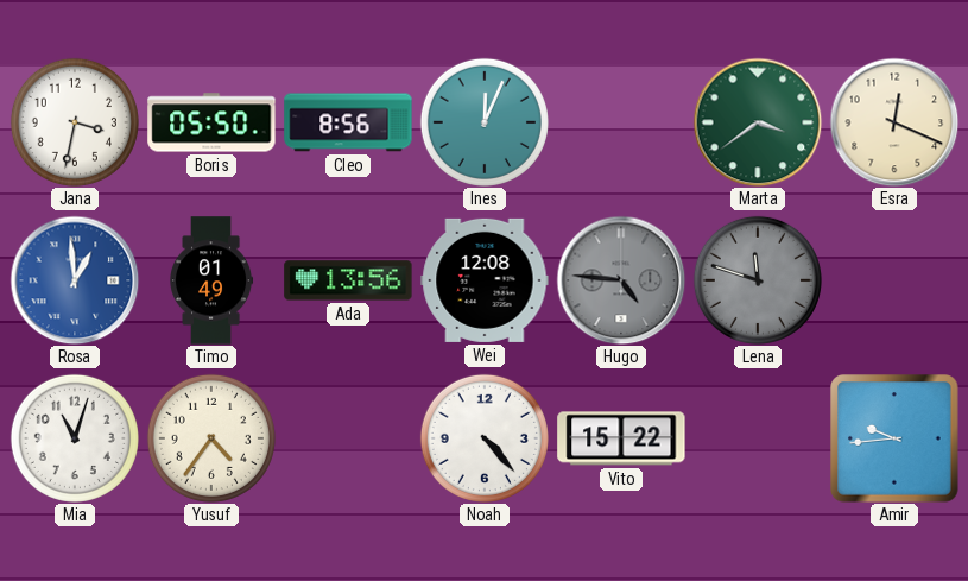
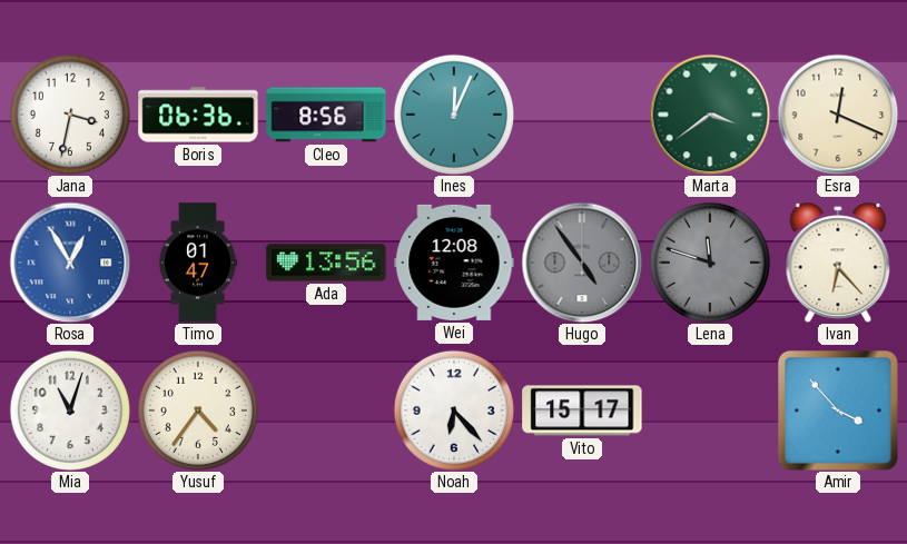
Boris: 05:50 -> 06:36 (198, 115)
Rosa: 12:59 -> 12:55 (70, 263)
Timo: 01:49 -> 01:47 (199, 263)
Hugo: 4:46 -> 4:54 (582, 263)
Ivan: none -> 6:23 (838, 263)
Noah: 4:23 -> 6:23 (454, 411)
Vito: 15:22 -> 15:17 (582, 411)
Amir: 9:44 -> 3:53 (838, 411)
